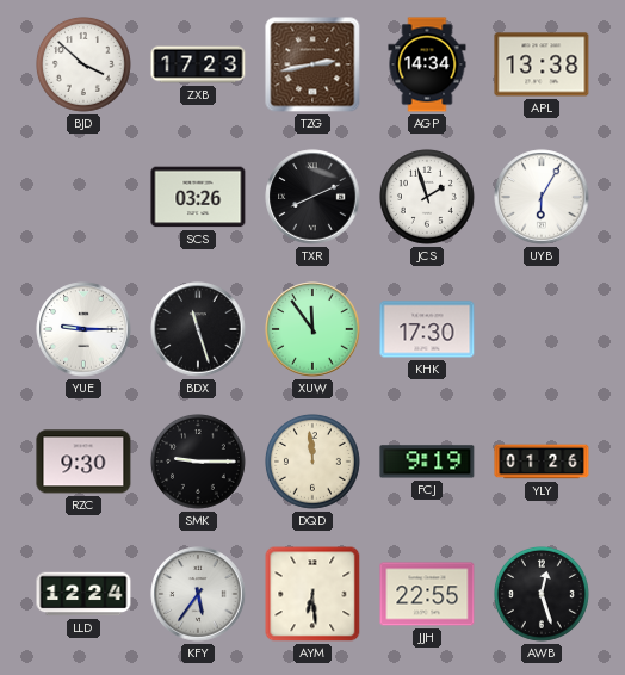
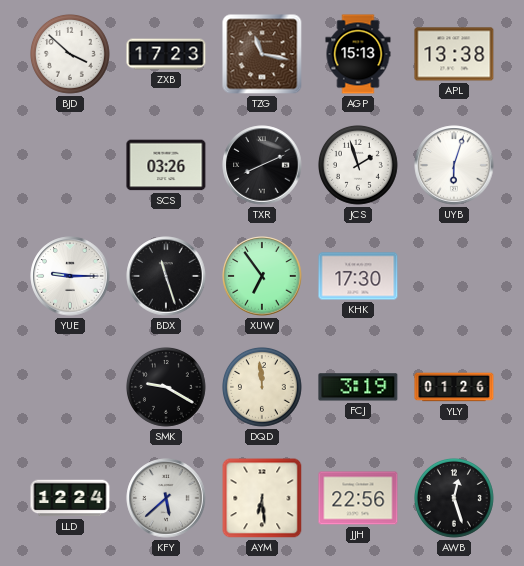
TZG: 2:43 -> 11:17 (262, 54)
AGP: 14:34 -> 15:13 (358, 54)
UYB: 6:05 -> 6:03 (454, 165)
XUW: 11:54 -> 6:54 (262, 276)
RZC: 9:30 -> none (83, 462)
SMK: 9:15 -> 9:20 (167, 388)
FCJ: 9:19 -> 3:19 (358, 387)
KFY: 5:36 -> 5:38 (166, 498)
JJH: 22:55 -> 22:56 (358, 498)
